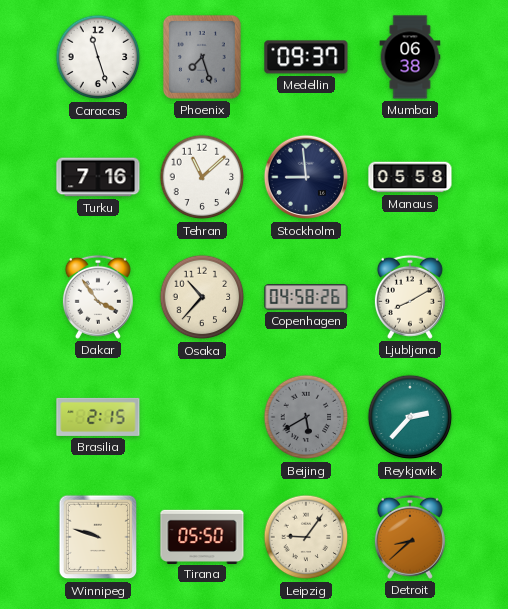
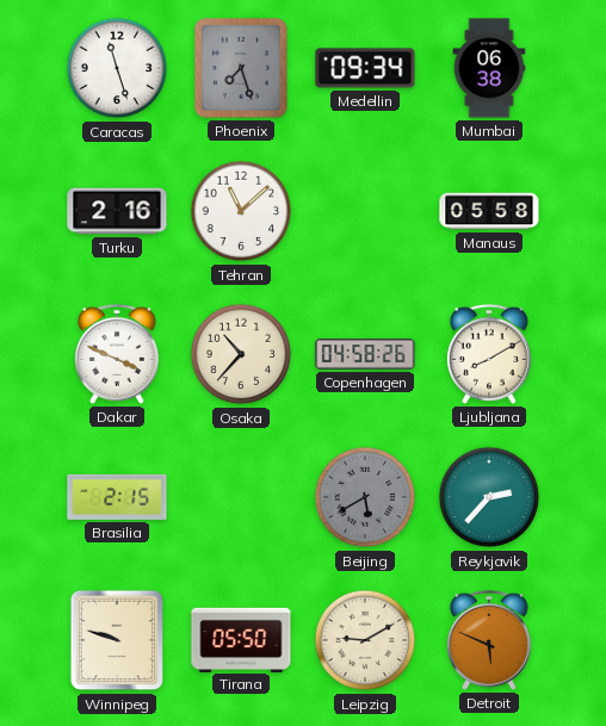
Medellin: 09:37 -> 09:34 (365, 68)
Turku: 7:16 -> 2:16 (117, 211)
Stockholm: 8:59 -> none (306, 177)
Dakar: 3:54 -> 3:49 (117, 354)
Leipzig: 9:06 -> 9:10 (365, 640)
Detroit: 8:38 -> 5:49 (489, 640)
